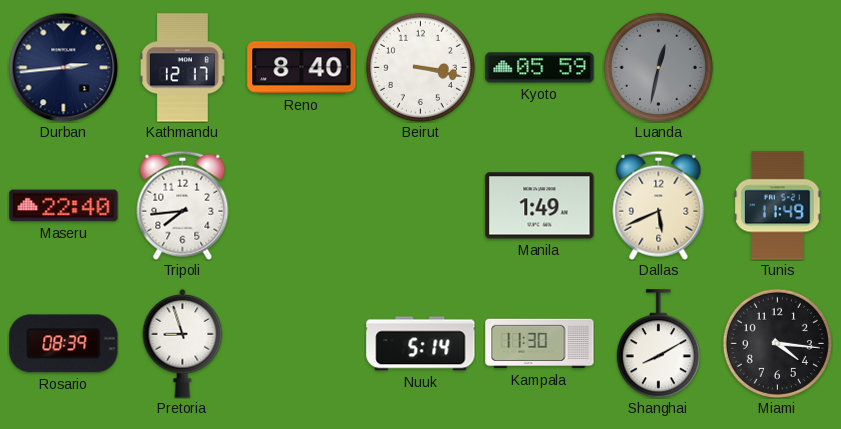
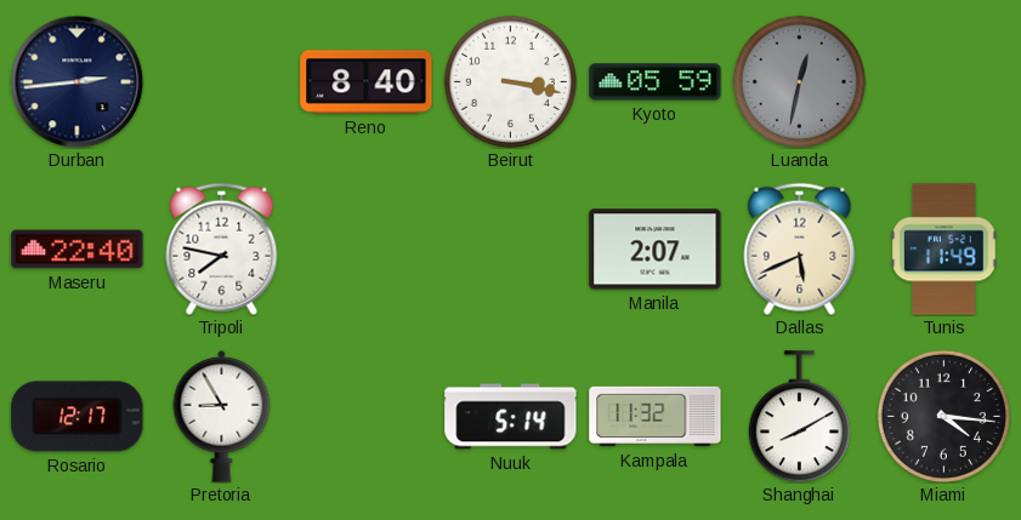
Kathmandu: 12:17 -> none (183, 68)
Tripoli: 7:44 -> 7:47 (222, 248)
Manila: 1:49 -> 2:07 (656, 250)
Rosario: 08:39 -> 12:17 (78, 417)
Pretoria: 8:57 -> 8:55 (222, 416)
Kampala: 11:30 -> 11:32 (656, 417)
